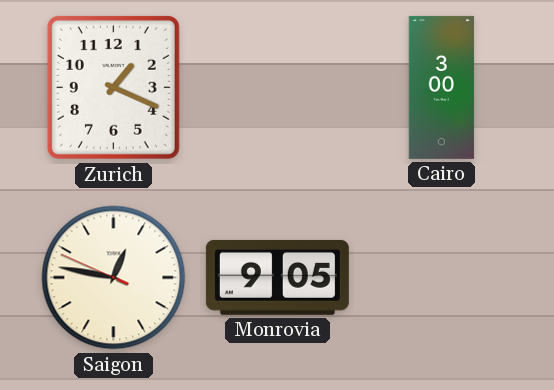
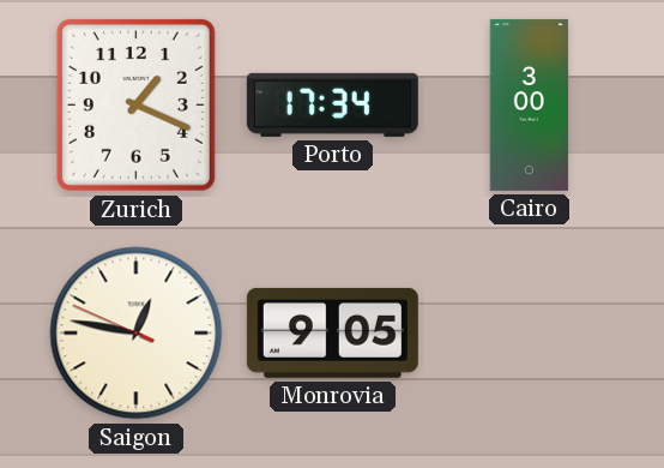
Porto: none -> 17:34 (332, 104)
